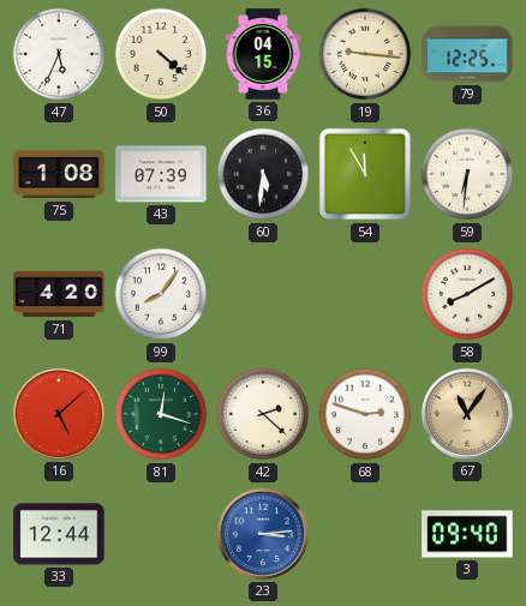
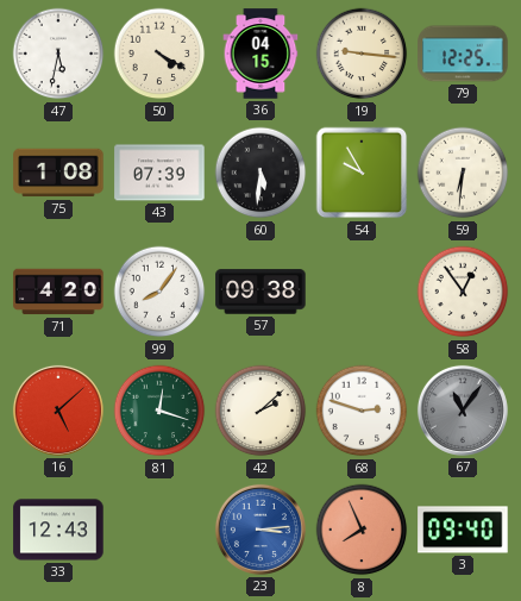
47: 5:34 -> 5:32 (58, 54)
50: 4:22 -> 4:20 (159, 54)
54: 11:55 -> 9:55 (362, 173)
57: none -> 09:38 (260, 292)
58: 8:10 -> 12:54 (463, 292)
42: 2:22 -> 2:08 (260, 411)
67 dial: champagne -> grey (463, 411)
33: 12:44 -> 12:43 (58, 530)
8: none -> 7:56 (362, 530)
